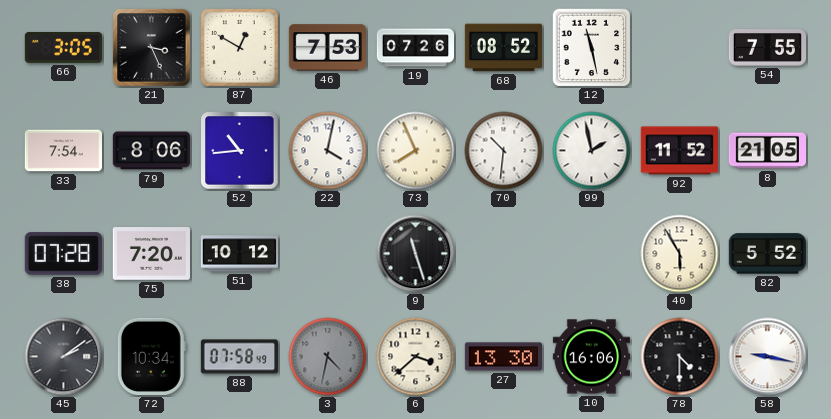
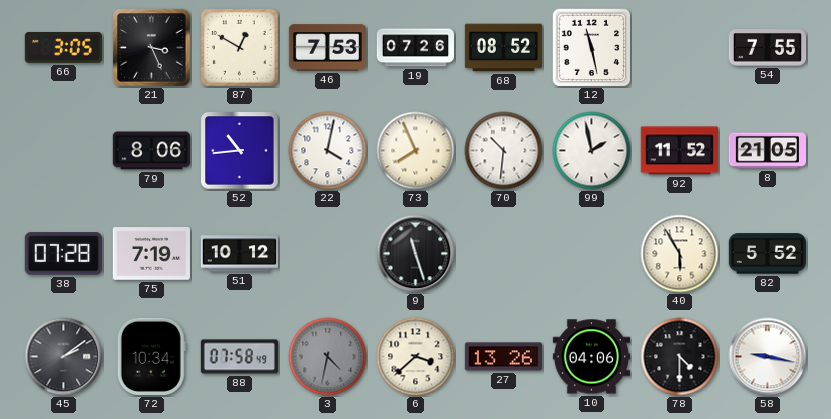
33: 7:54 -> none (63, 151)
75: 7:20 -> 7:19 (151, 254)
27: 13:30 -> 13:26 (503, 357)
10: 16:06 -> 04:06 (591, 357)
